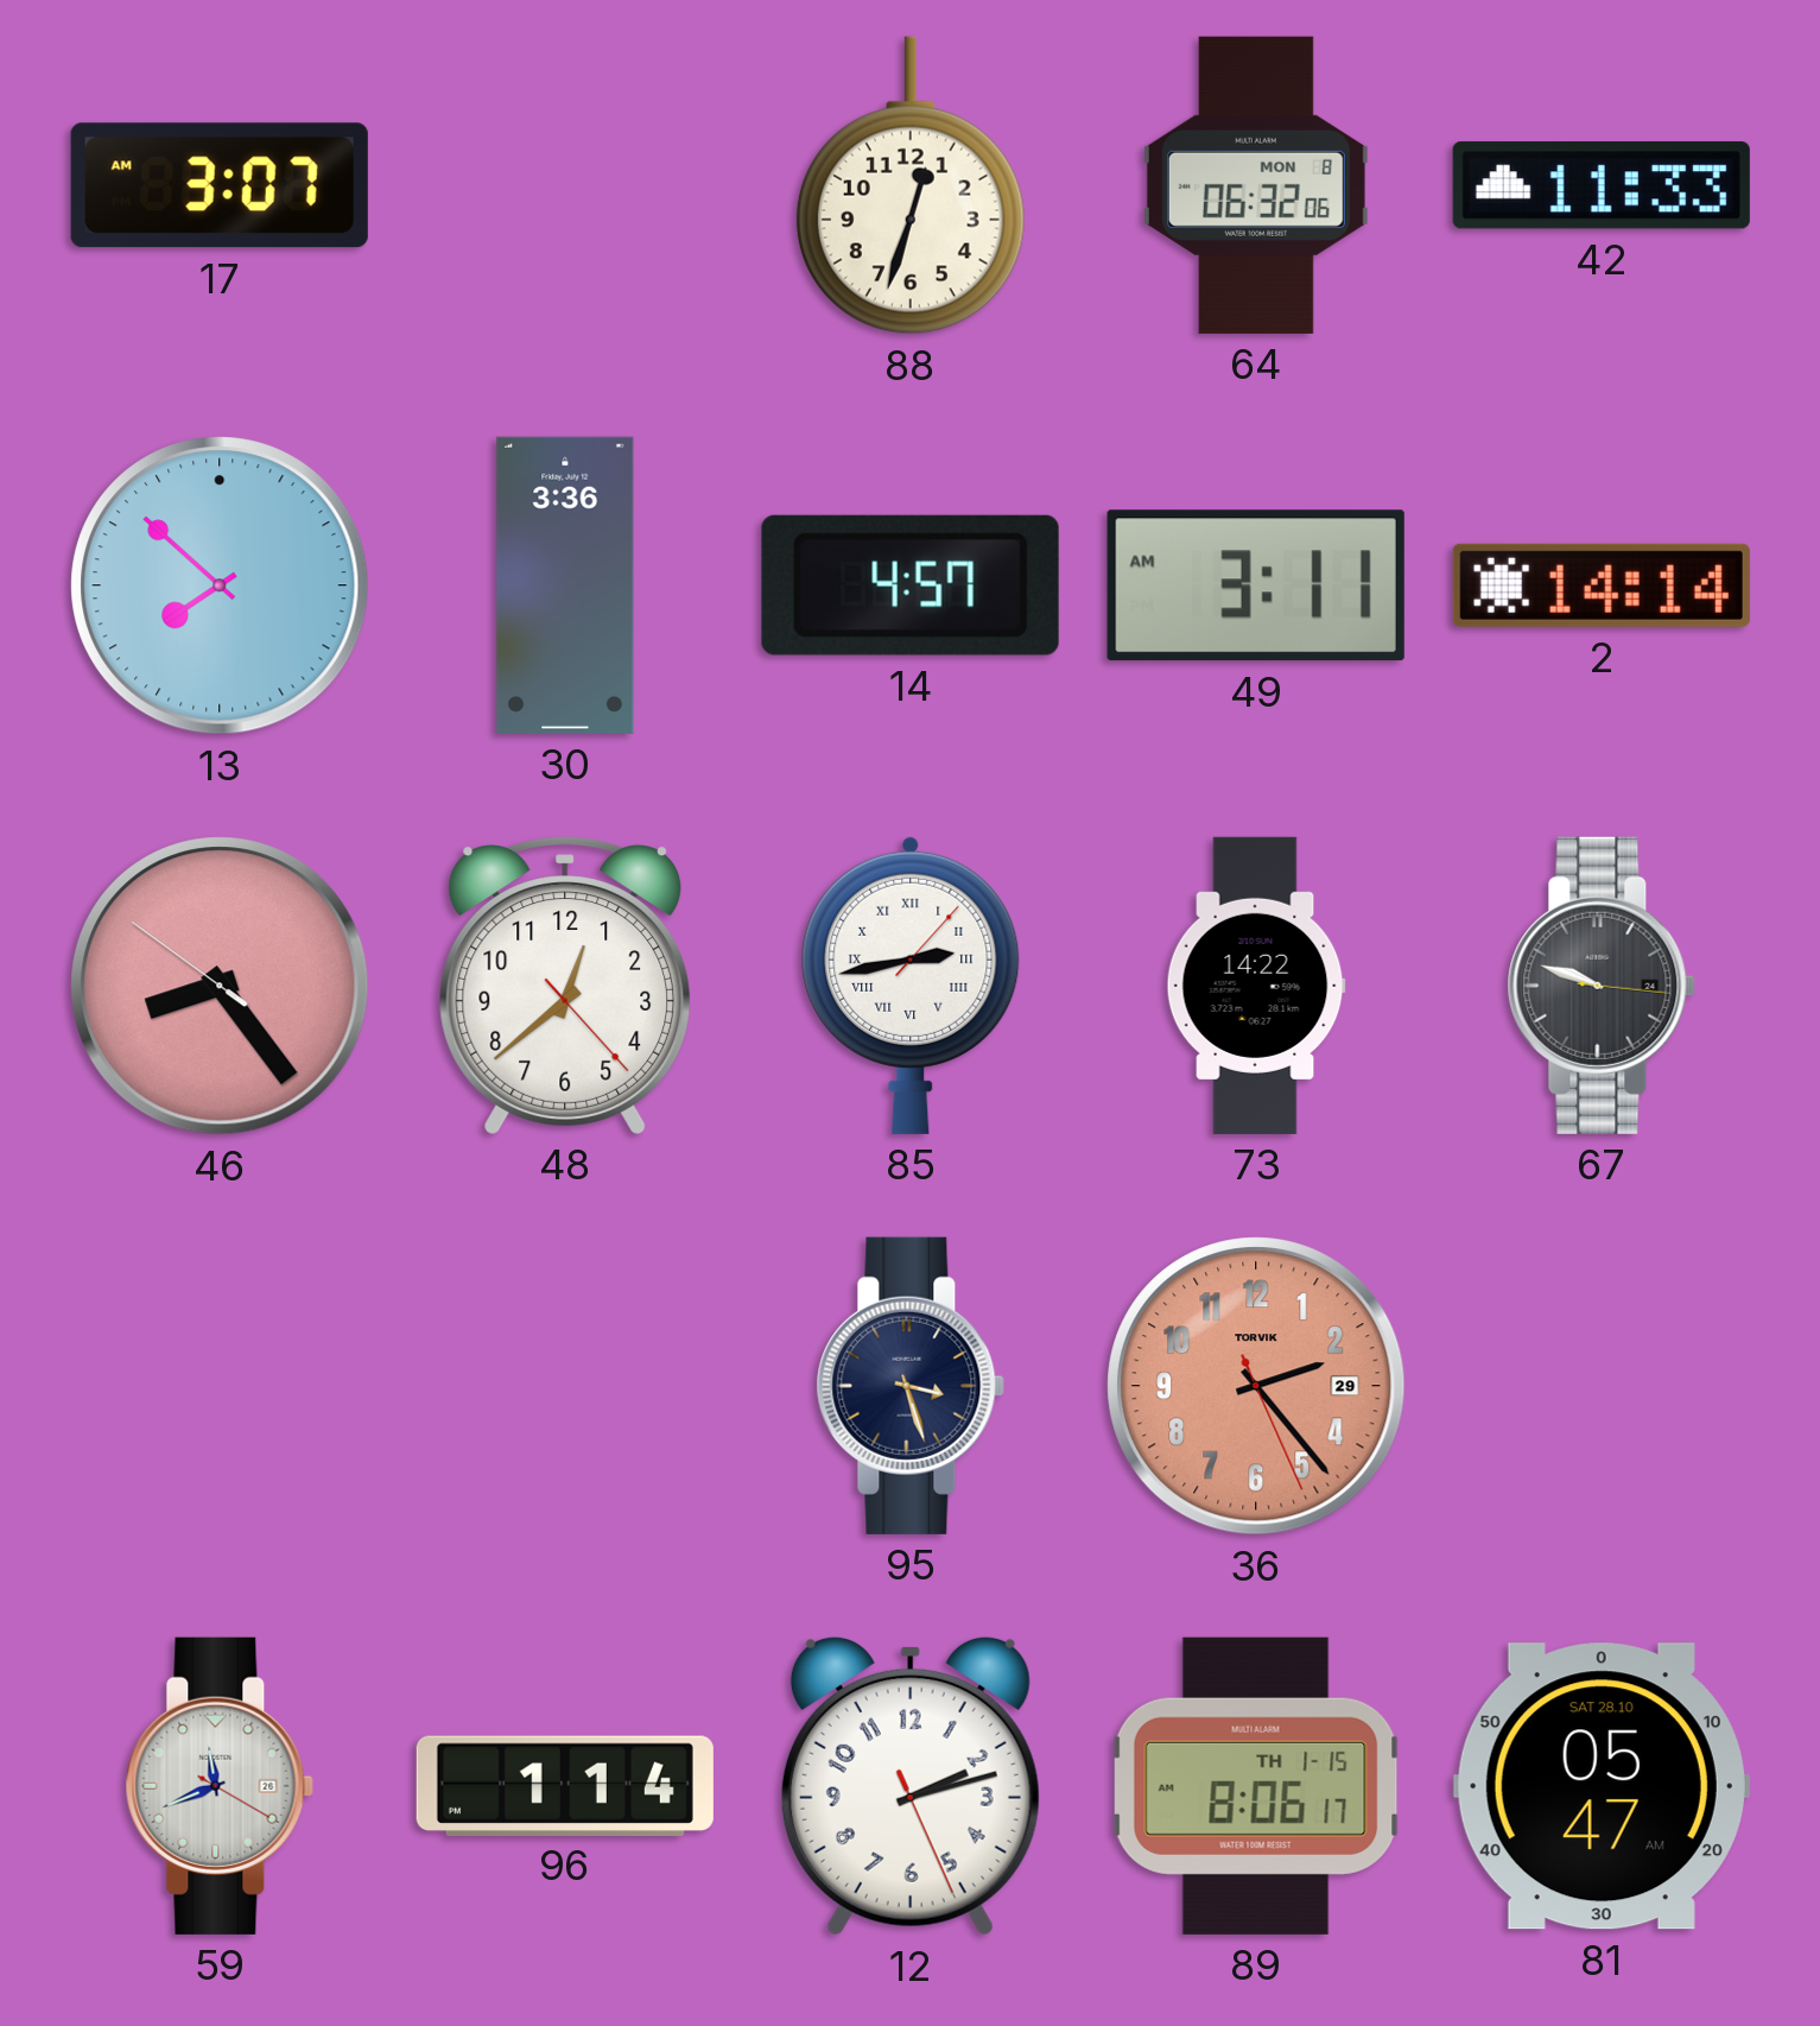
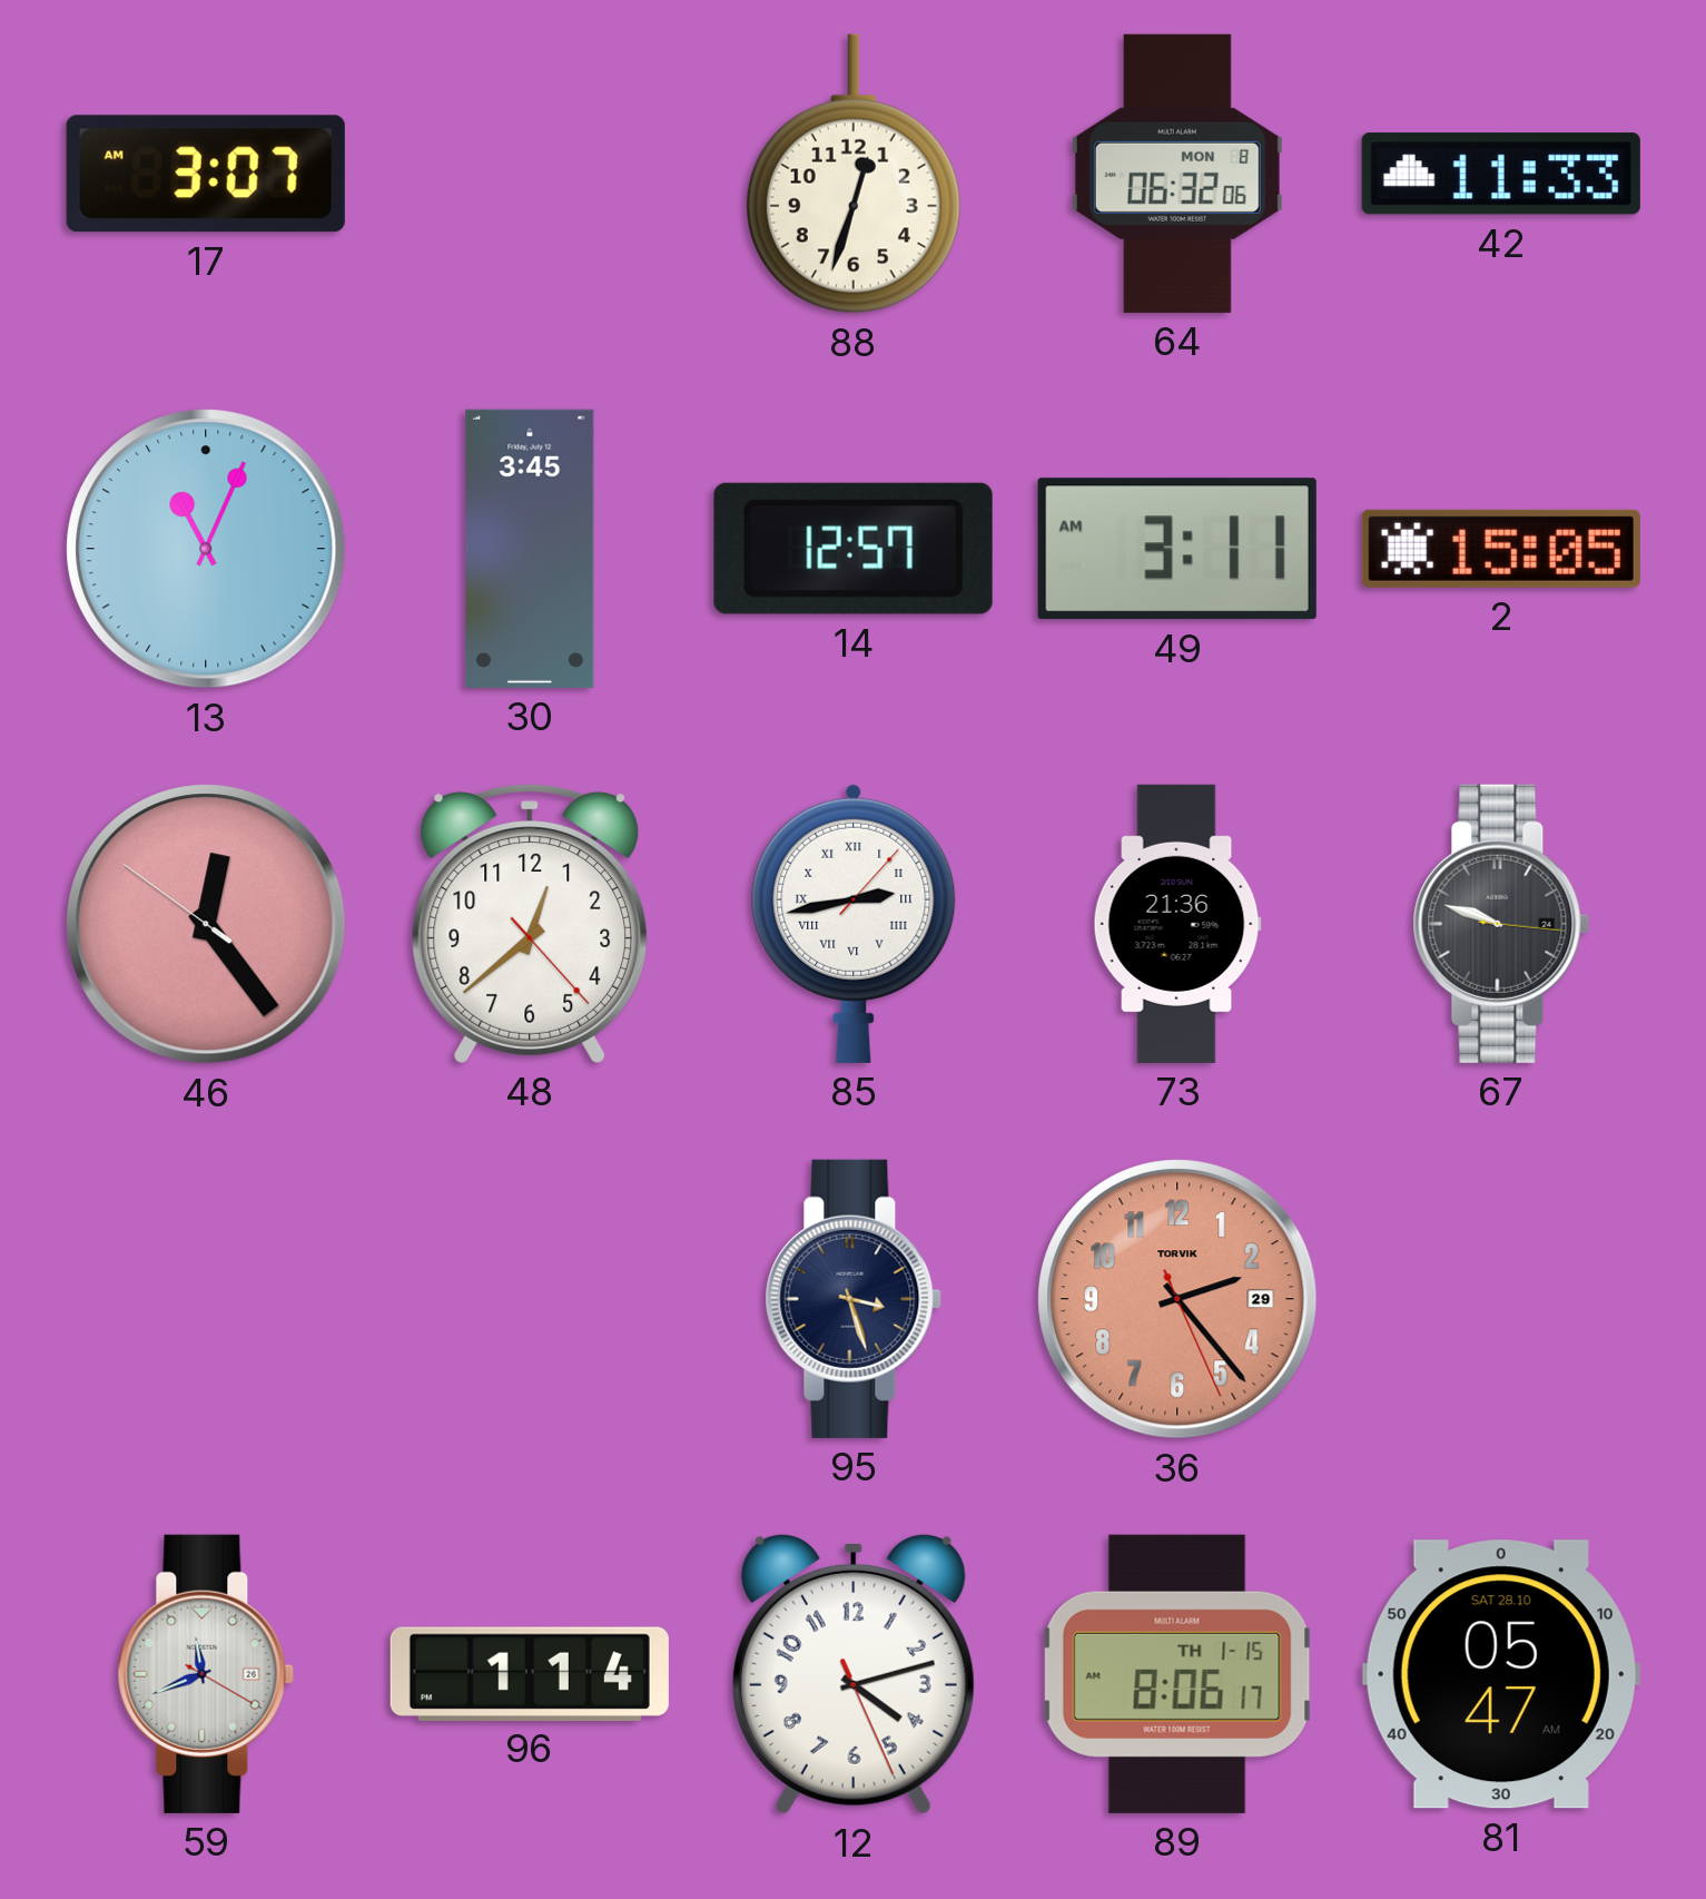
13: 7:52 -> 11:04 (206, 549)
30: 3:36 -> 3:45 (530, 549)
14: 4:57 -> 12:57 (854, 549)
2: 14:14 -> 15:05 (1501, 549)
46: 8:23 -> 12:23 (206, 924)
73: 14:22 -> 21:36 (1177, 924)
12: 2:12 -> 4:12 (854, 1674)
